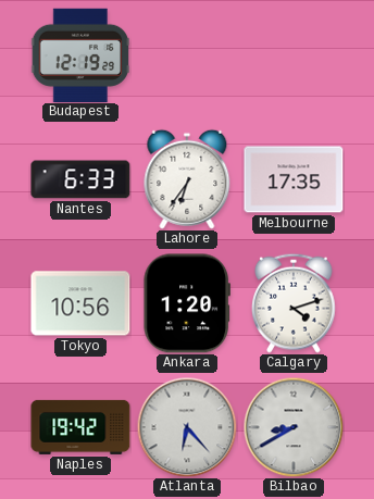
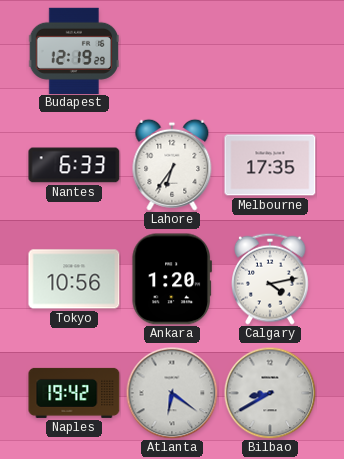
Calgary: 4:12 -> 4:13 (271, 279)
Atlanta: 6:23 -> 6:21 (172, 393)
